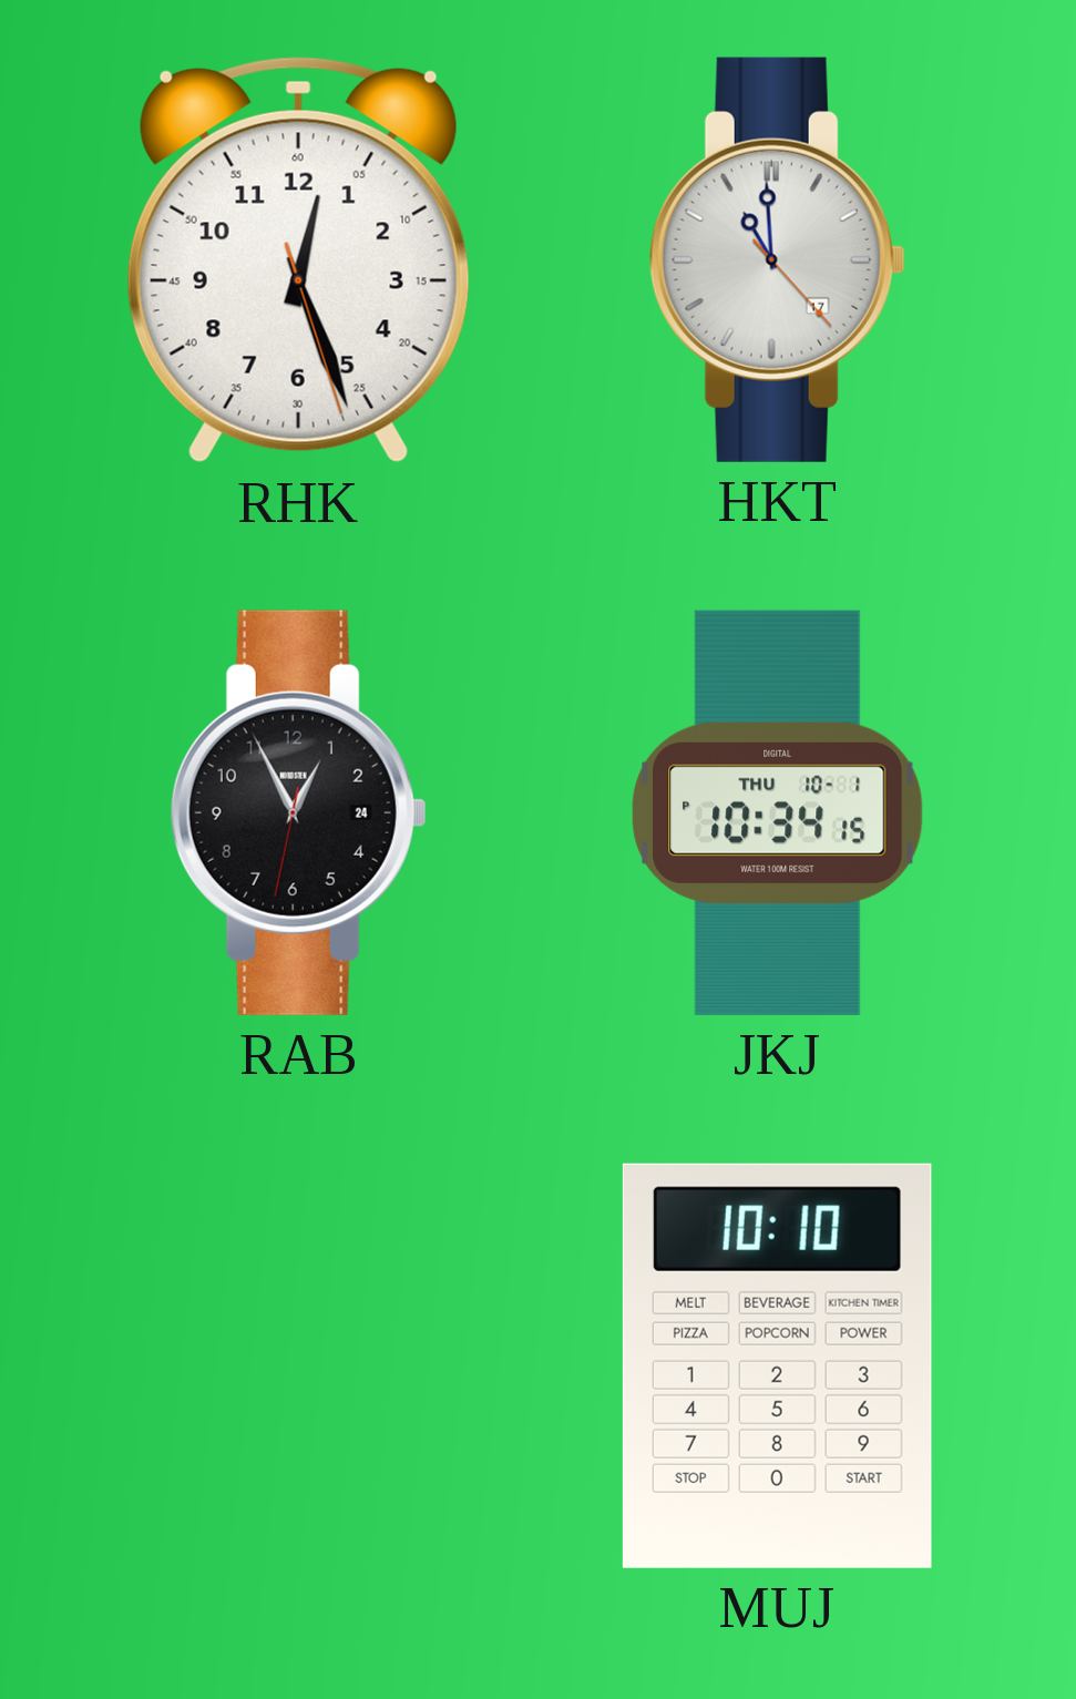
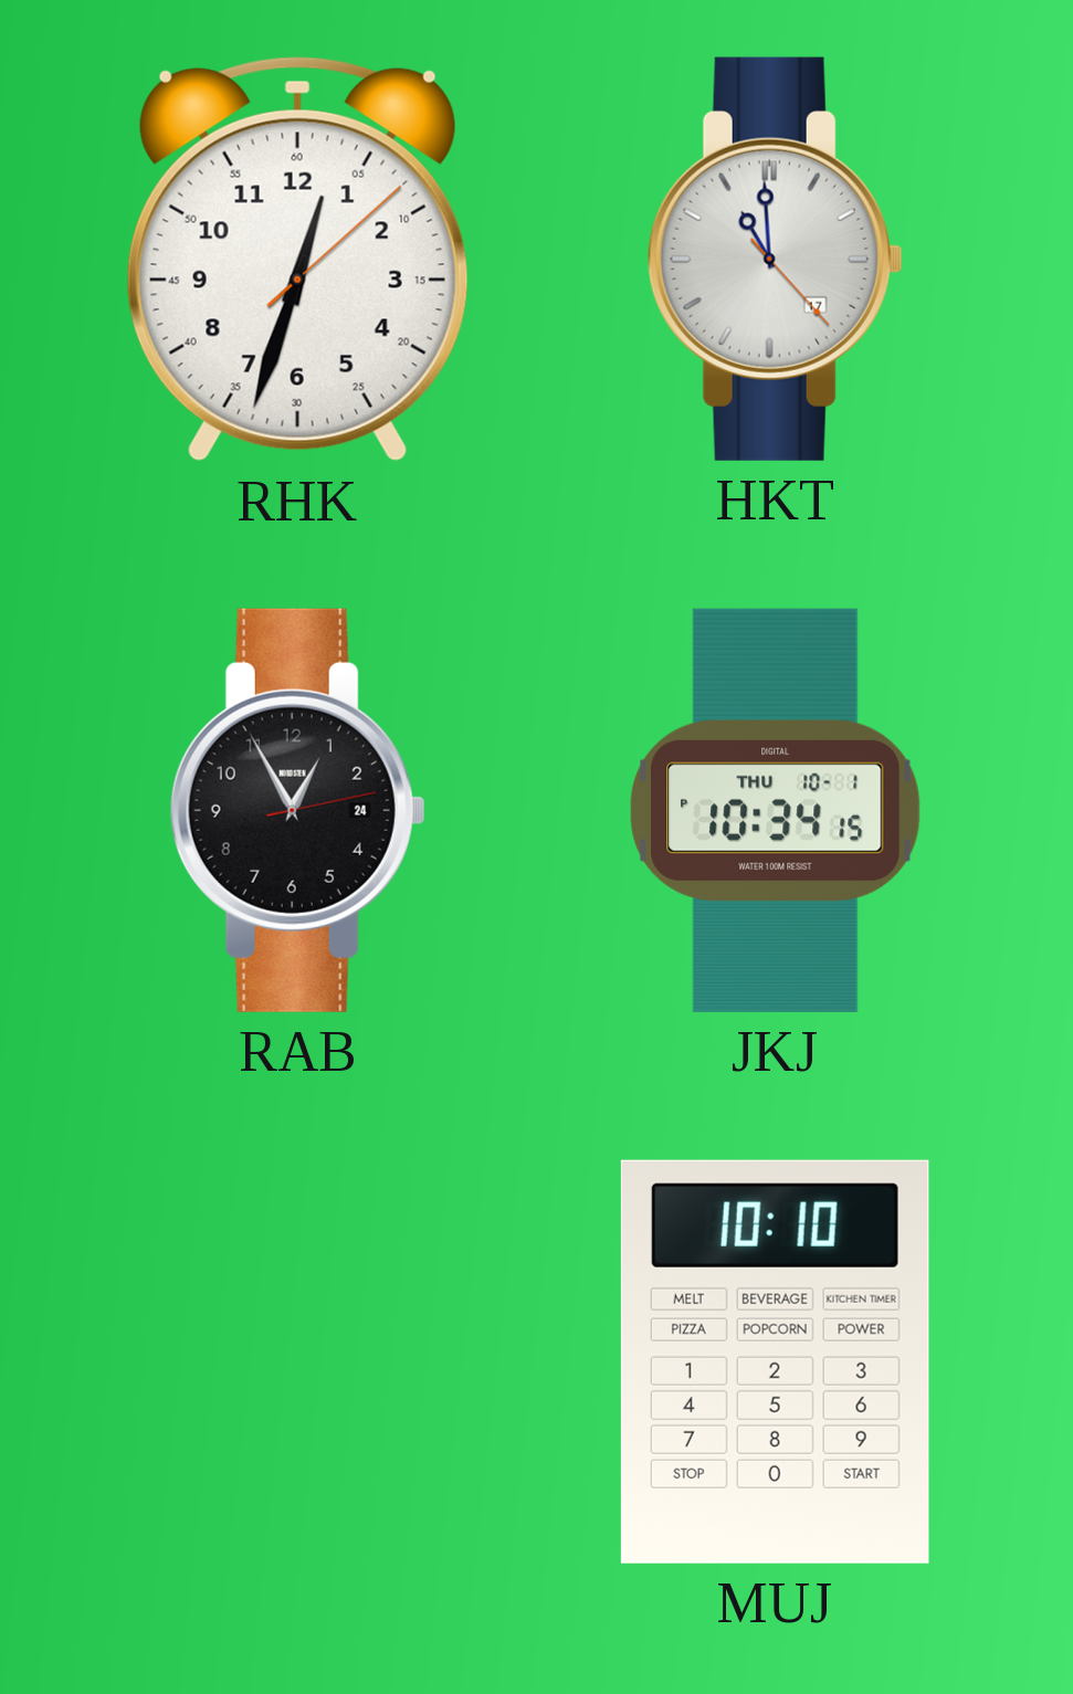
RHK: 12:26 -> 12:33 (297, 260)
RAB: 12:55:32 -> 12:55:13 (297, 810)
